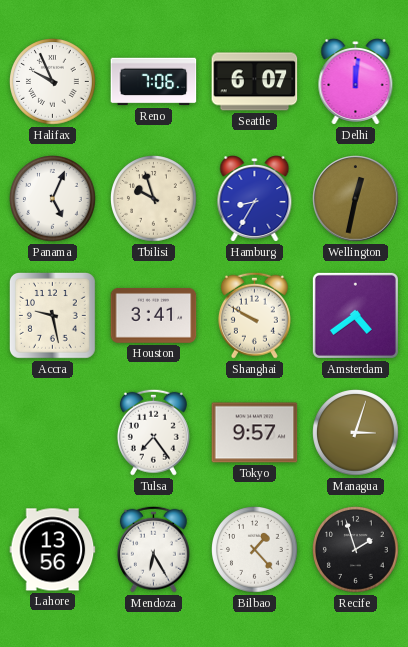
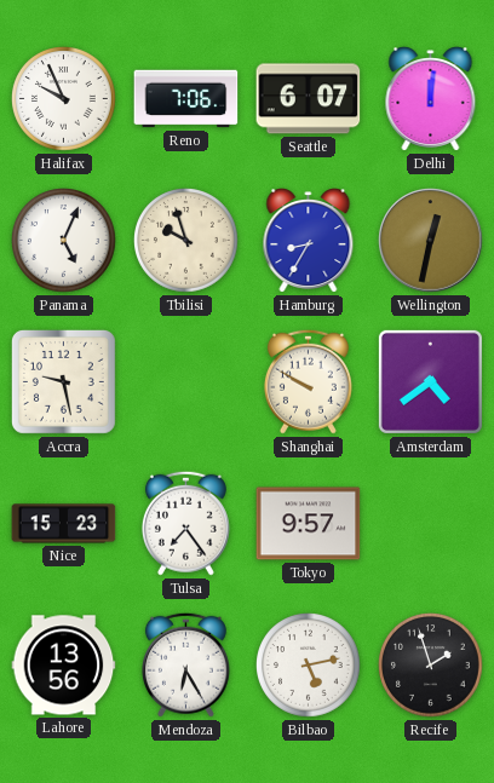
Houston: 3:41 -> none (154, 315)
Nice: none -> 15:23 (64, 524)
Managua: 3:03 -> none (356, 433)
Bilbao: 1:23 -> 5:13 (309, 666)
